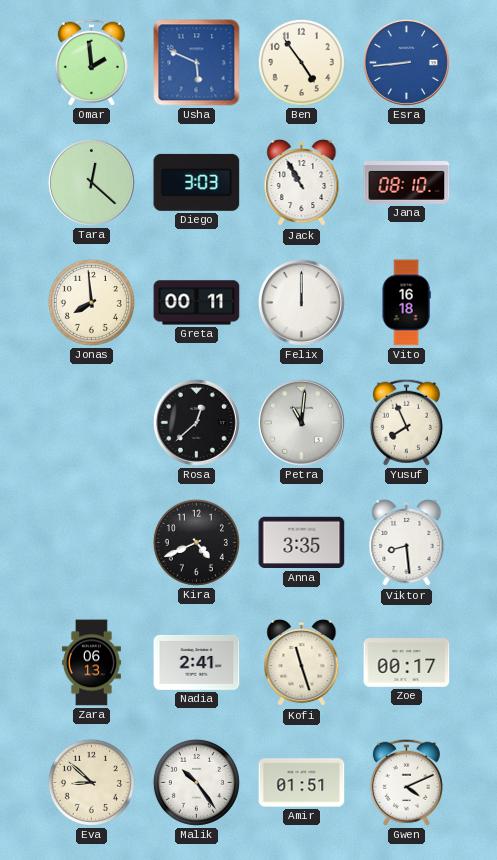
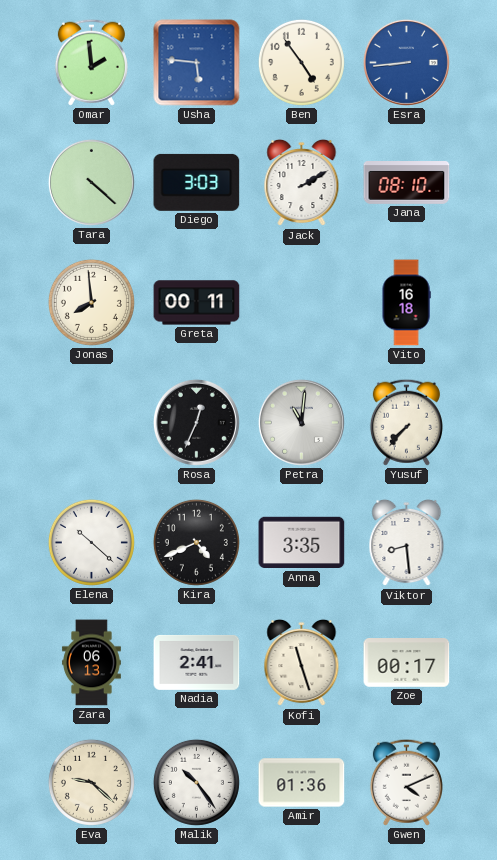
Usha: 5:49 -> 5:46 (197, 63)
Tara: 12:22 -> 4:22 (91, 182)
Jack: 10:55 -> 2:10 (302, 183)
Felix: 12:00 -> none (301, 302)
Rosa: 12:38 -> 12:34 (196, 422)
Yusuf: 7:56 -> 7:37 (406, 422)
Elena: none -> 10:22 (91, 542)
Eva: 8:52 -> 9:22 (91, 782)
Amir: 01:51 -> 01:36 (302, 783)
